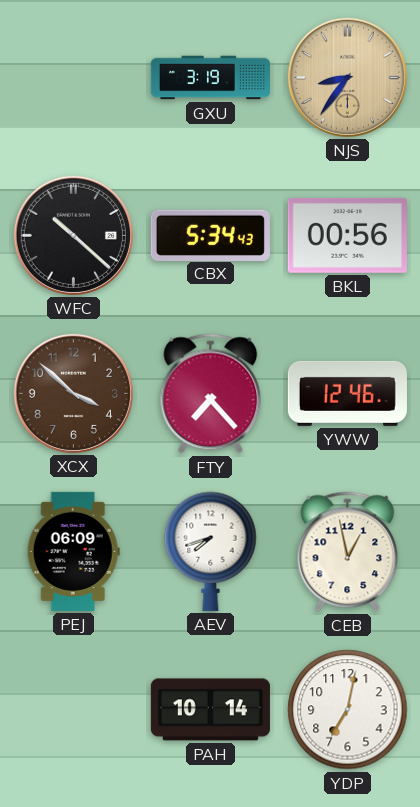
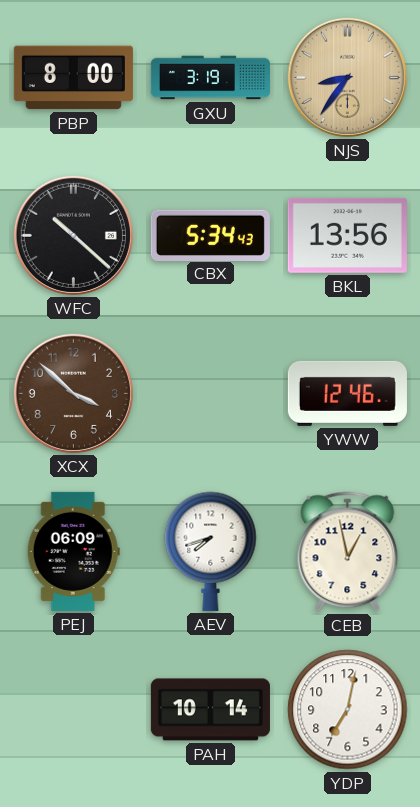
PBP: none -> 8:00 (73, 78)
BKL: 00:56 -> 13:56 (347, 235)
FTY: 7:23 -> none (211, 394)
